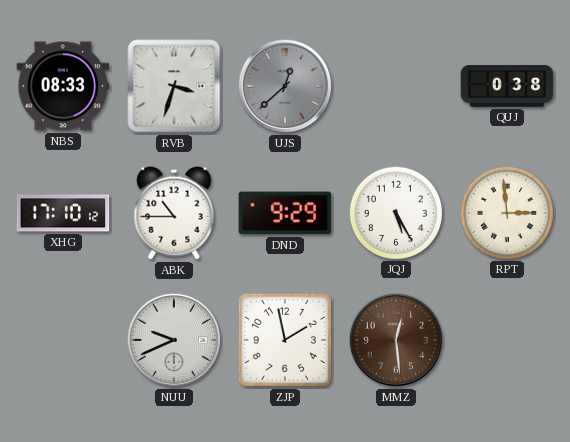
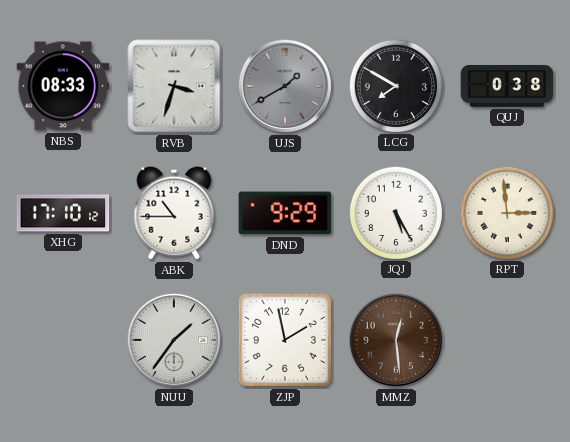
UJS: 12:38 -> 1:40 (285, 86)
LCG: none -> 7:50 (395, 85)
NUU: 9:41 -> 1:36 (174, 340)
